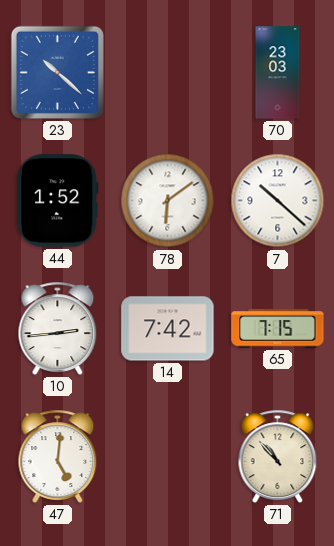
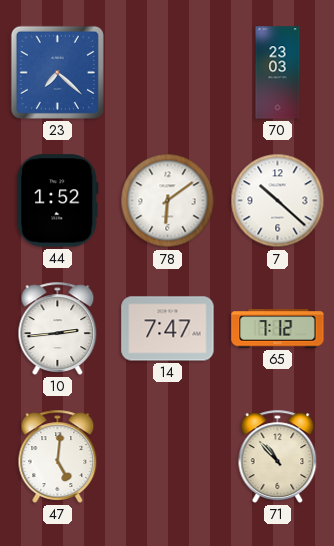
23: 10:22 -> 7:22 (57, 72)
14: 7:42 -> 7:47 (168, 329)
65: 7:15 -> 7:12 (278, 329)
